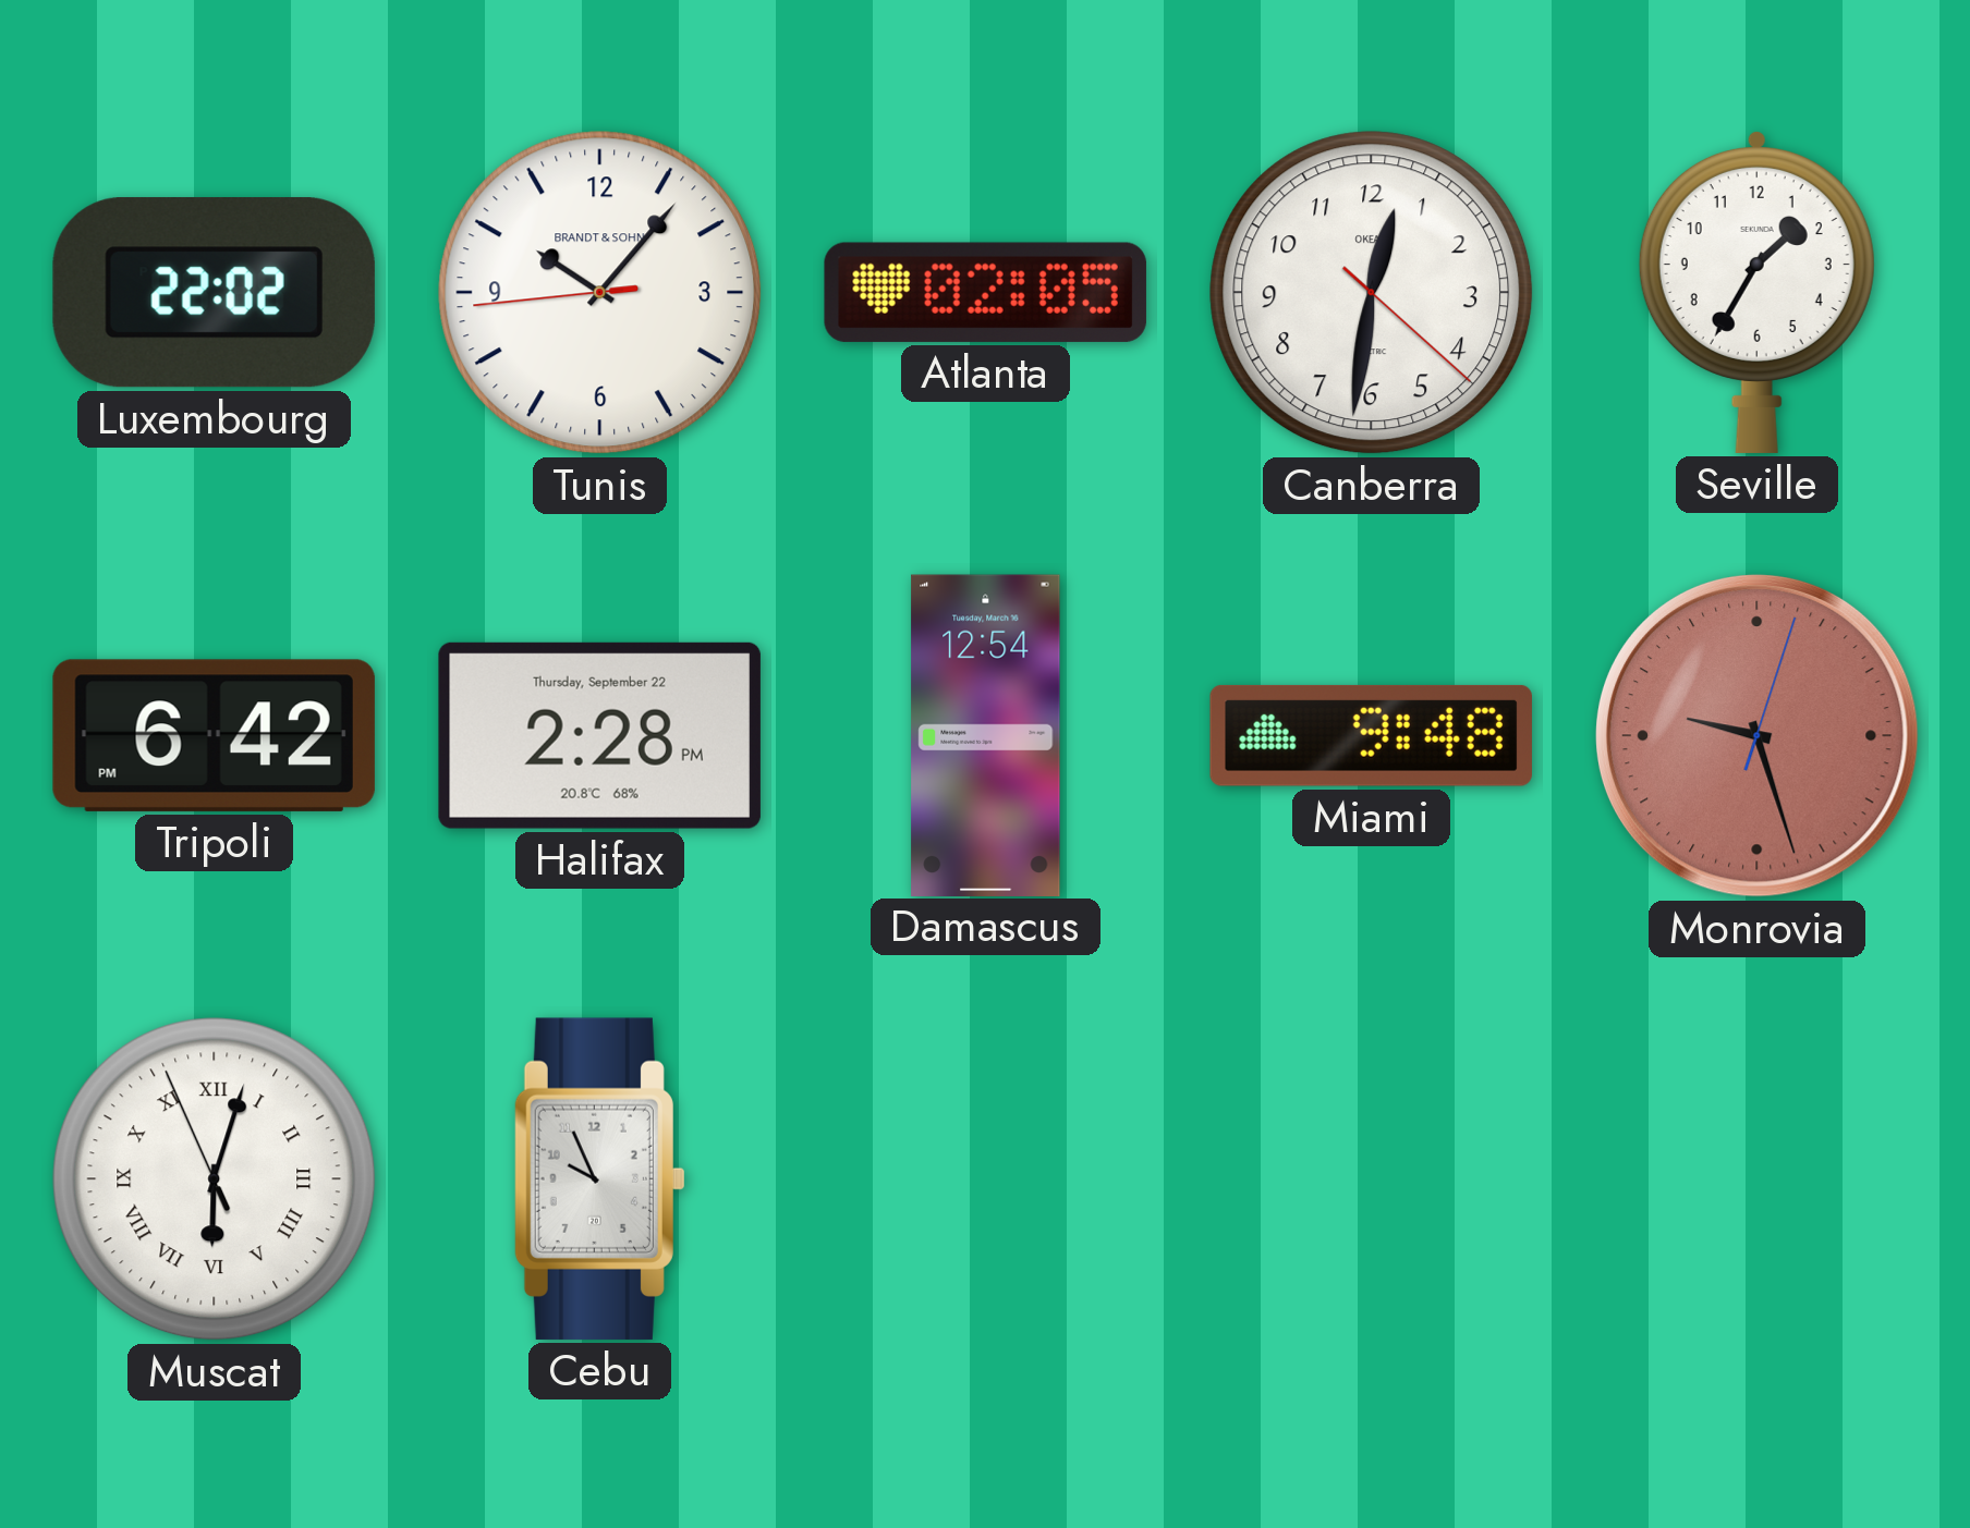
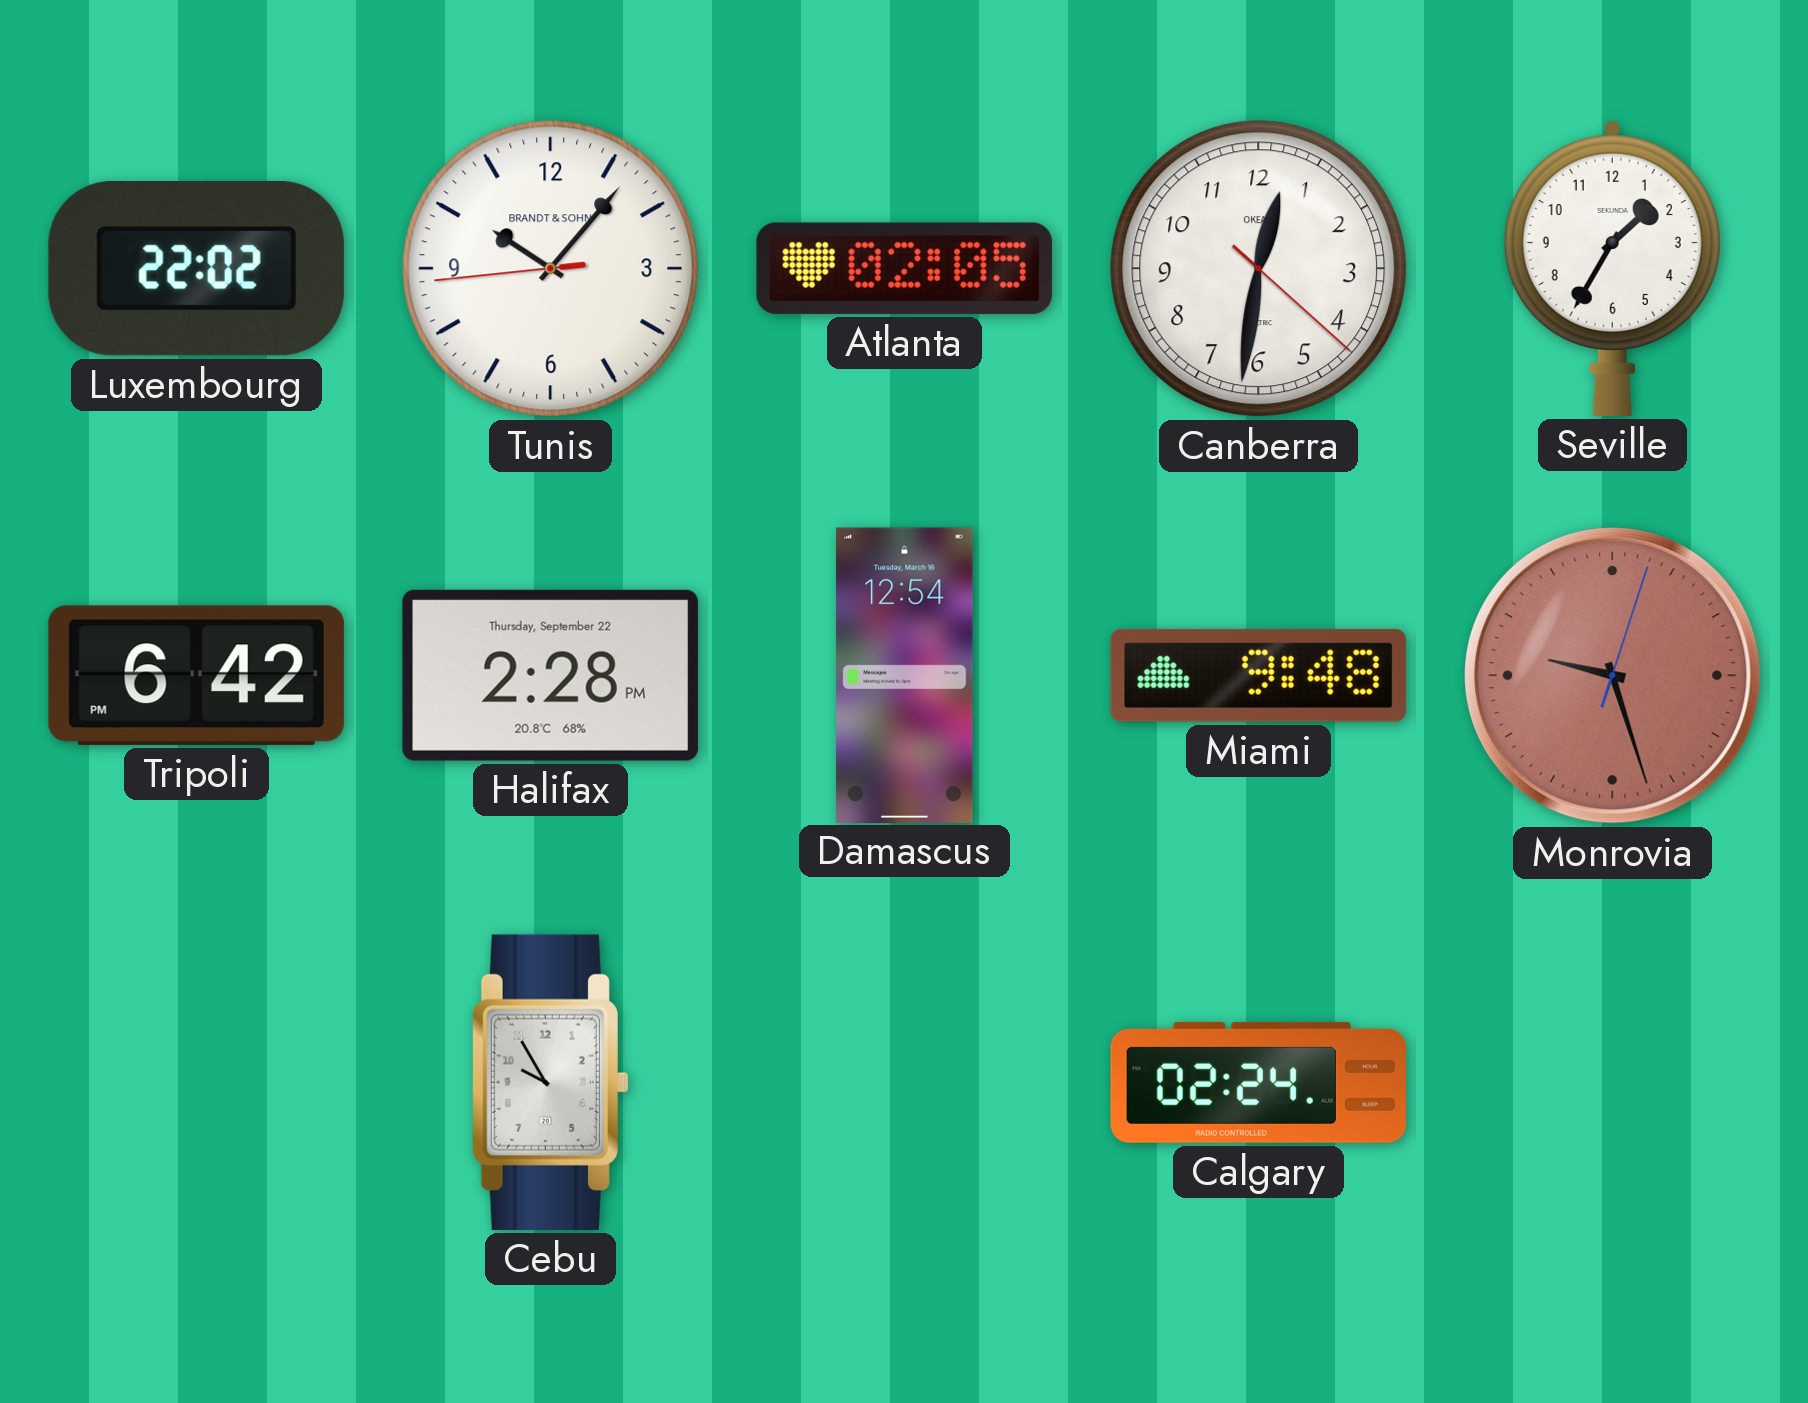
Muscat: 6:02 -> none (215, 1179)
Cebu: 9:56 -> 9:55 (550, 1082)
Calgary: none -> 02:24 (1259, 1082)
